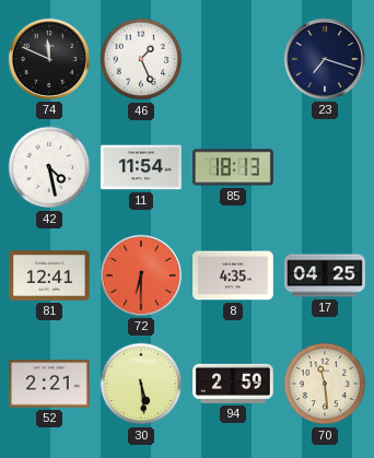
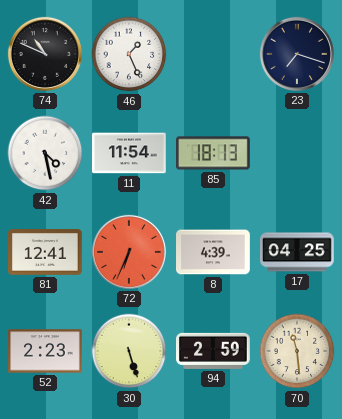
74: 11:49 -> 10:49 (45, 54)
72: 6:30 -> 6:34 (129, 252)
8: 4:35 -> 4:39 (214, 252)
52: 2:21 -> 2:23 (46, 351)
30: 5:29 -> 5:27 (129, 351)
